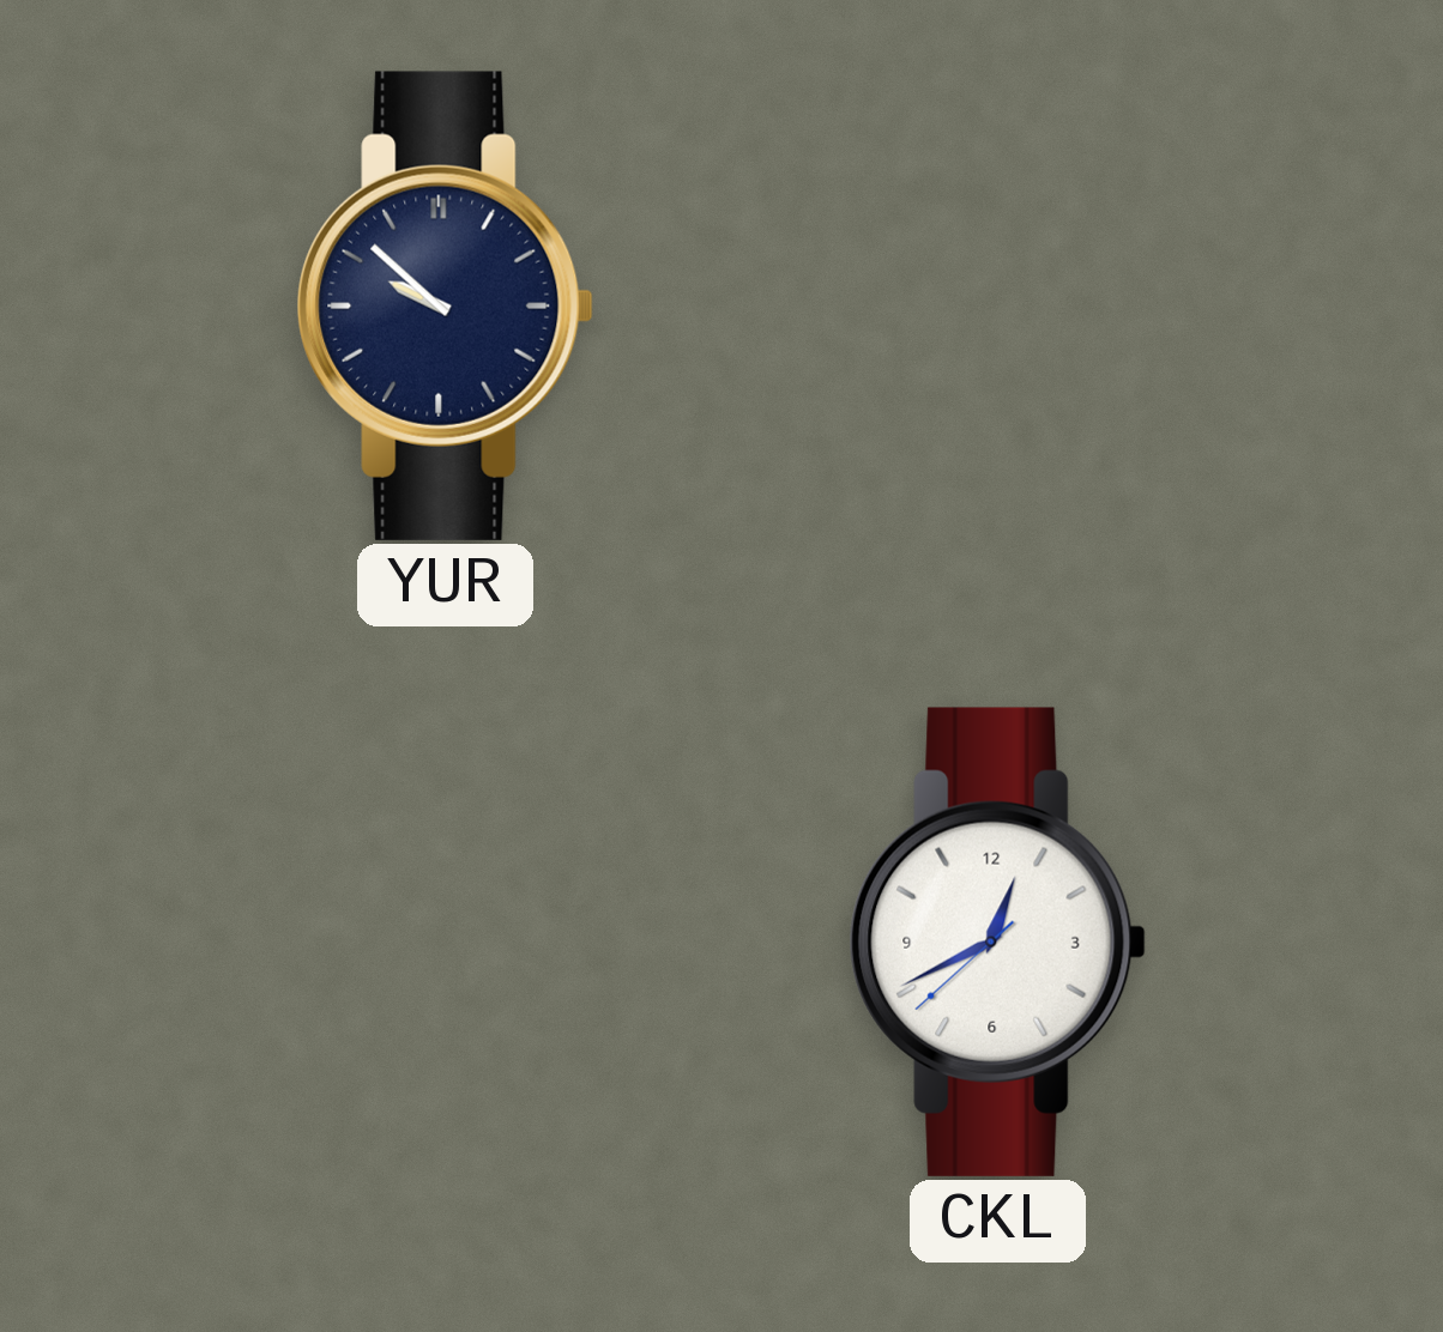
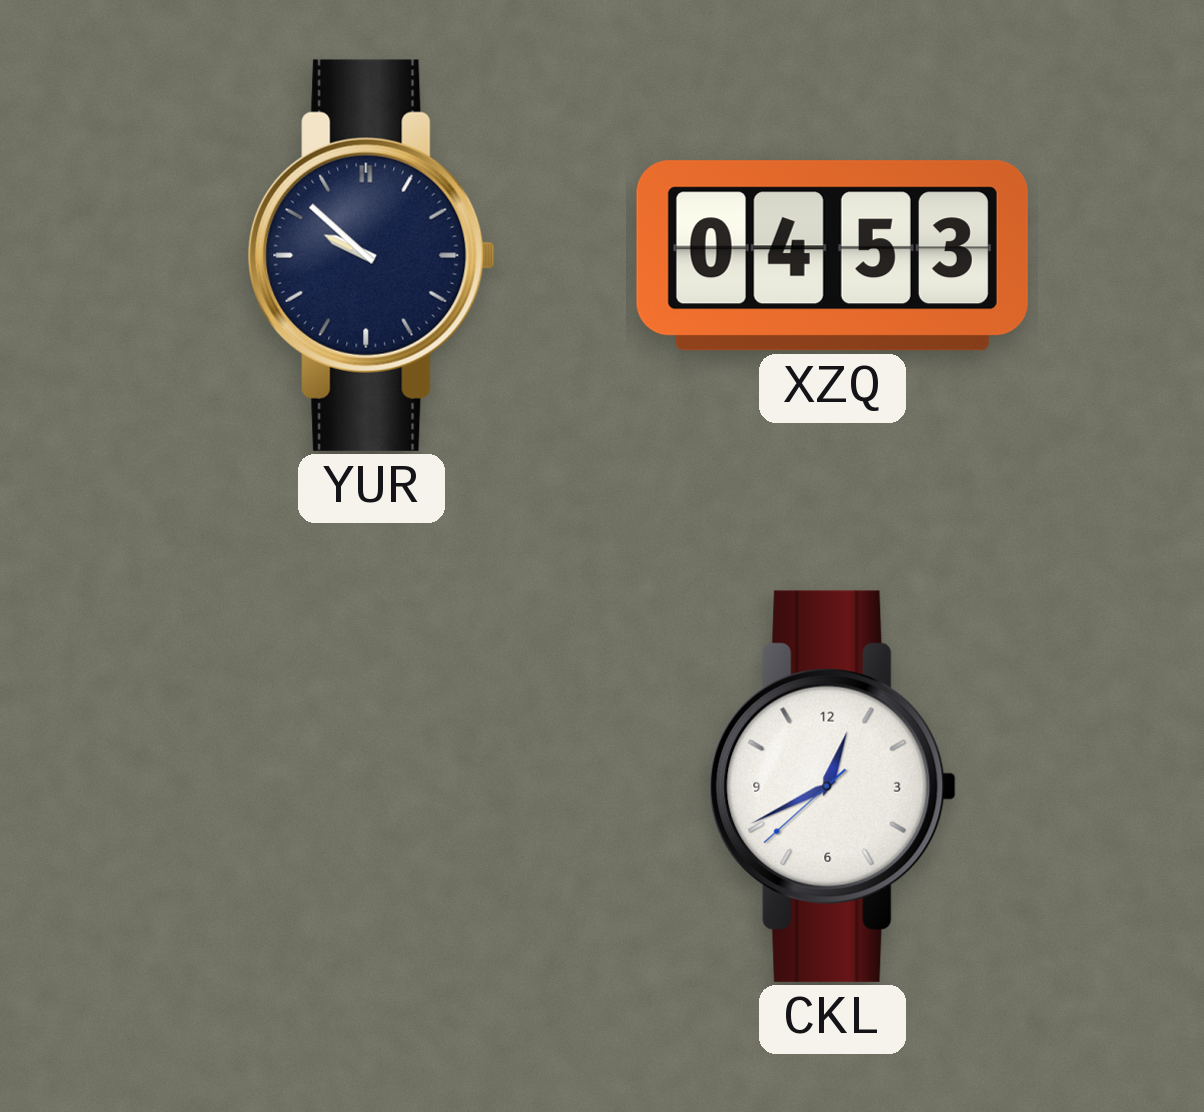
XZQ: none -> 04:53 (832, 256)
